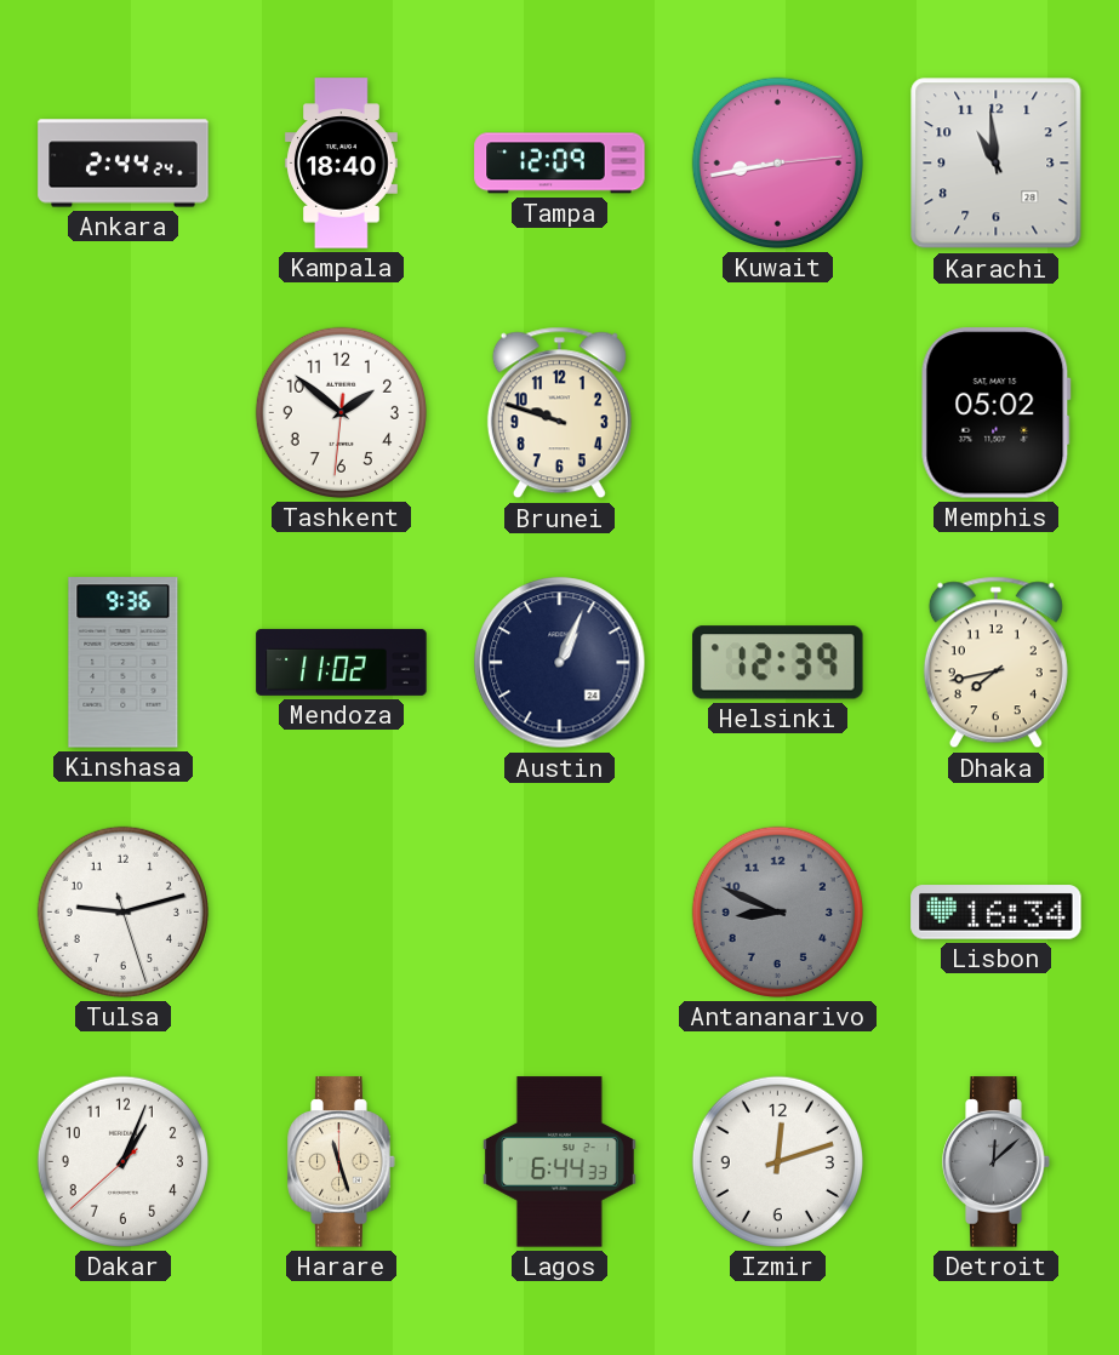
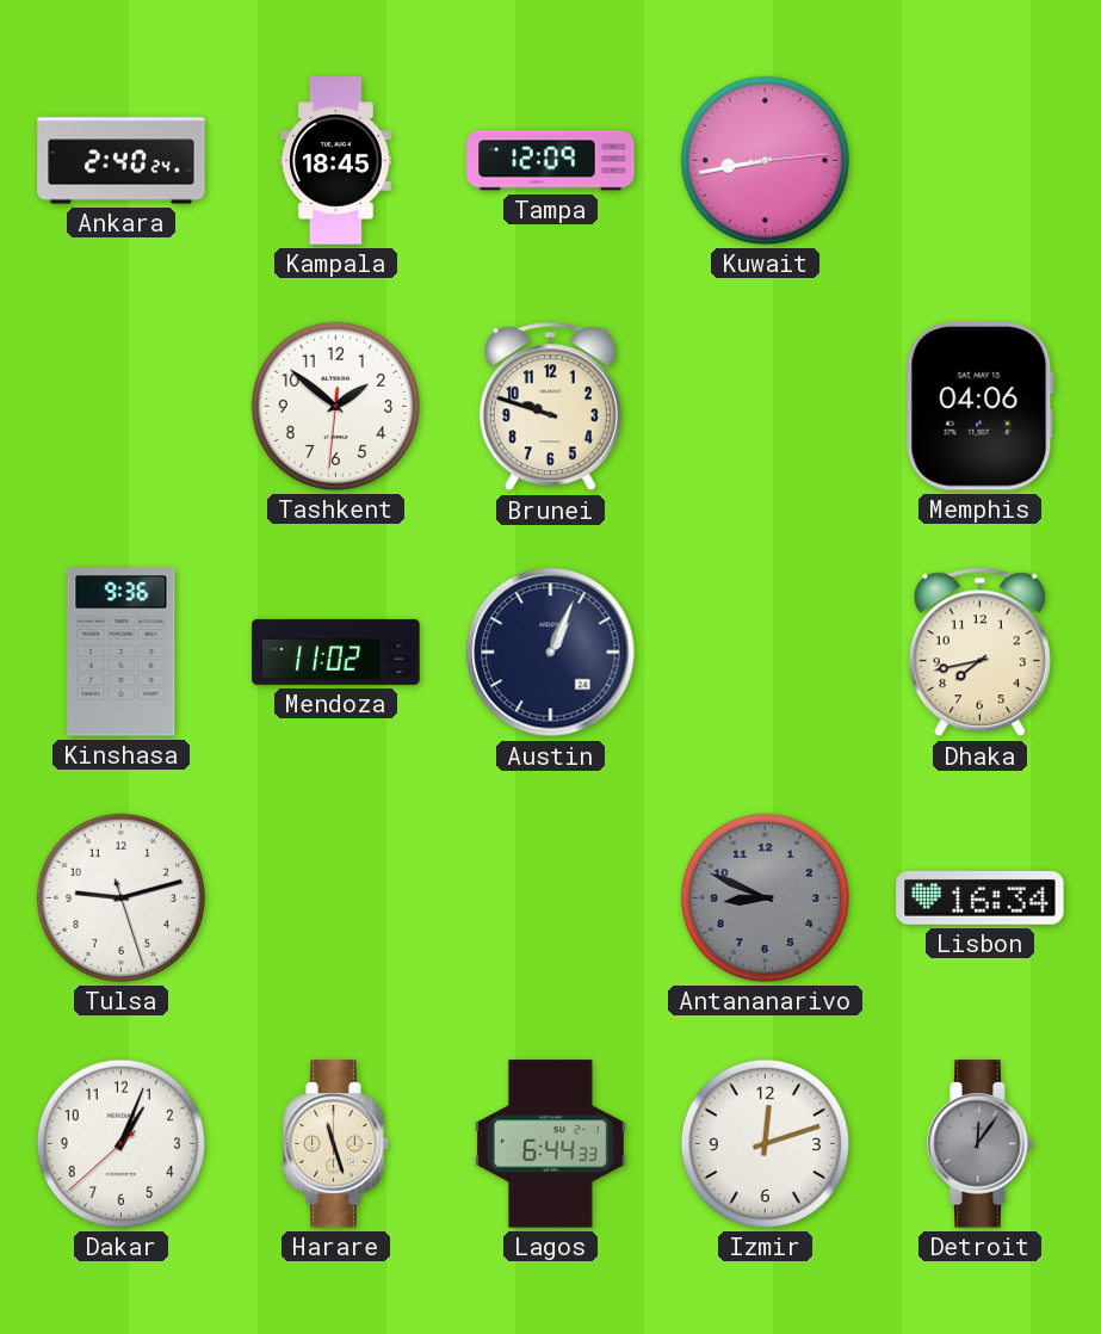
Ankara: 2:44 -> 2:40 (122, 161)
Kampala: 18:40 -> 18:45 (335, 161)
Karachi: 10:59 -> none (997, 164)
Memphis: 05:02 -> 04:06 (979, 407)
Helsinki: 12:39 -> none (778, 663)
Detroit: 12:08 -> 12:06 (981, 1144)
